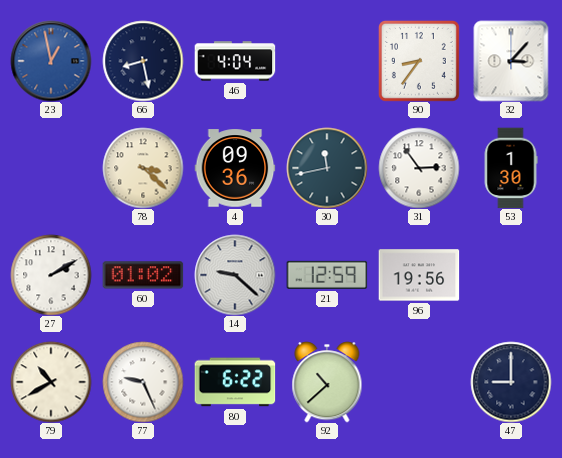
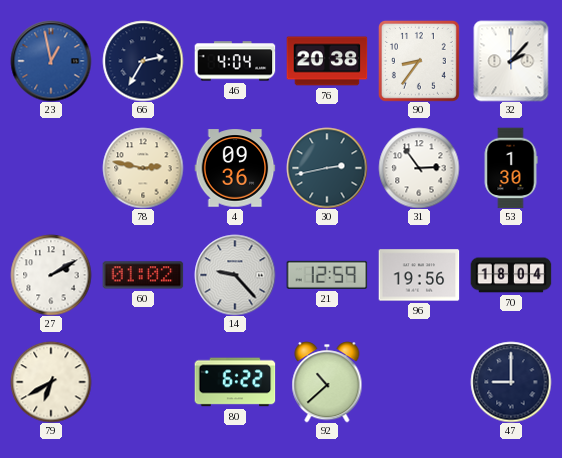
66: 8:28 -> 2:35 (143, 61)
76: none -> 20:38 (327, 61)
32: 3:07 -> 2:07 (511, 61)
78: 3:22 -> 2:47 (143, 168)
30: 11:43 -> 2:43 (327, 168)
14: 9:22 -> 9:23 (235, 275)
70: none -> 18:04 (511, 275)
79: 10:40 -> 6:40 (51, 382)
77: 9:26 -> none (143, 382)
